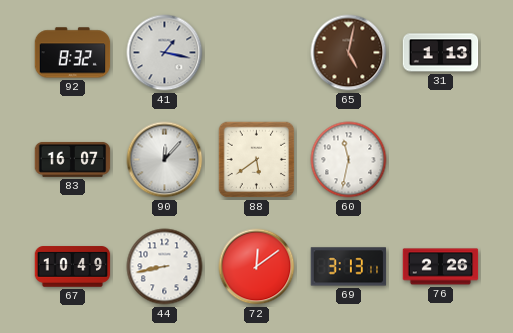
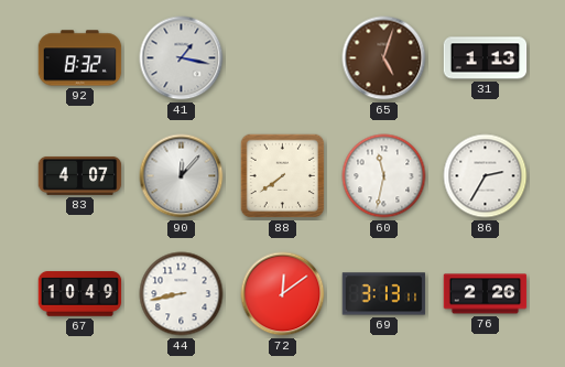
65: 5:02 -> 5:03 (384, 58)
83: 16:07 -> 4:07 (80, 175)
88: 5:39 -> 7:39 (283, 176)
86: none -> 2:35 (486, 176)
